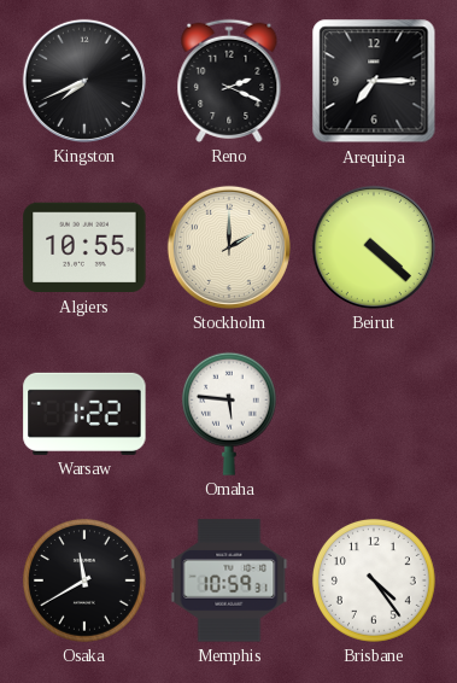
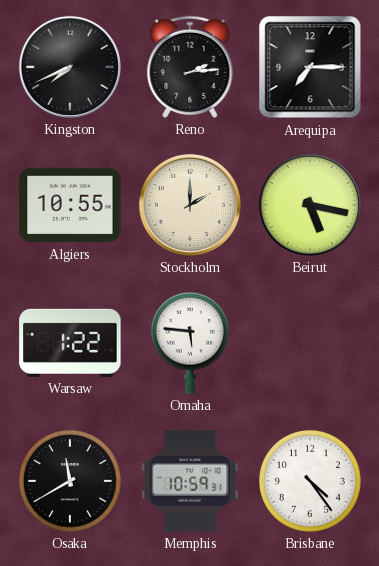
Reno: 2:19 -> 2:14 (190, 67)
Beirut: 4:22 -> 5:17 (310, 205)
